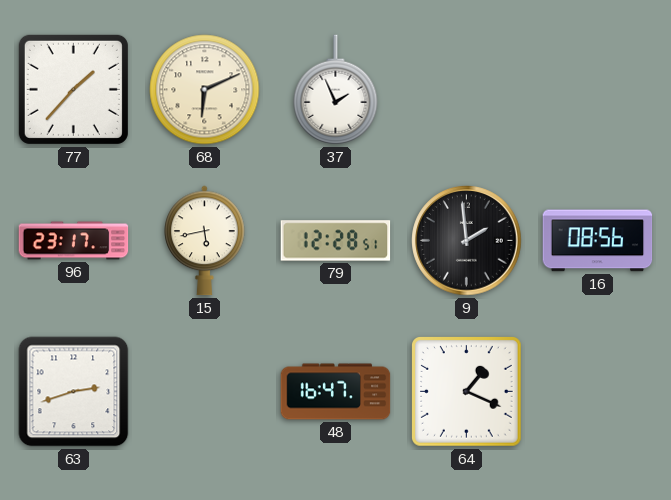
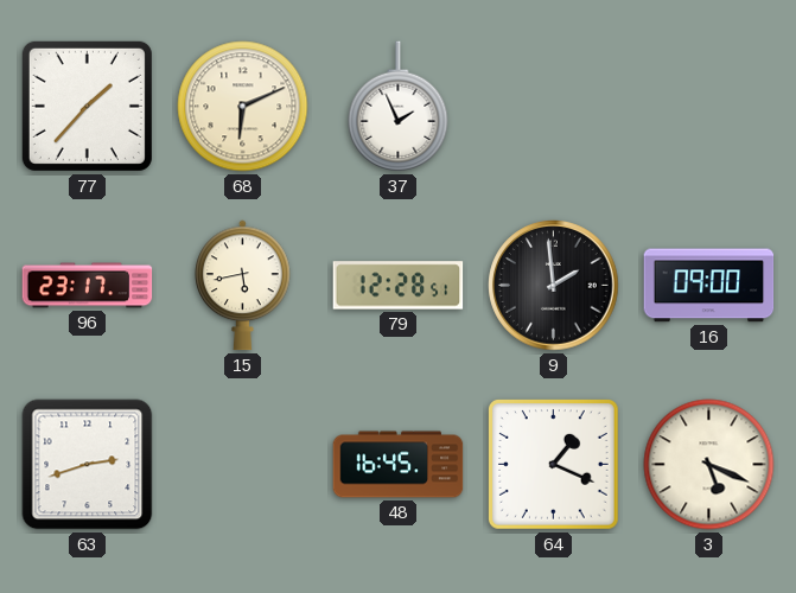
16: 08:56 -> 09:00 (709, 286)
48: 16:47 -> 16:45 (399, 465)
3: none -> 5:19 (709, 465)
